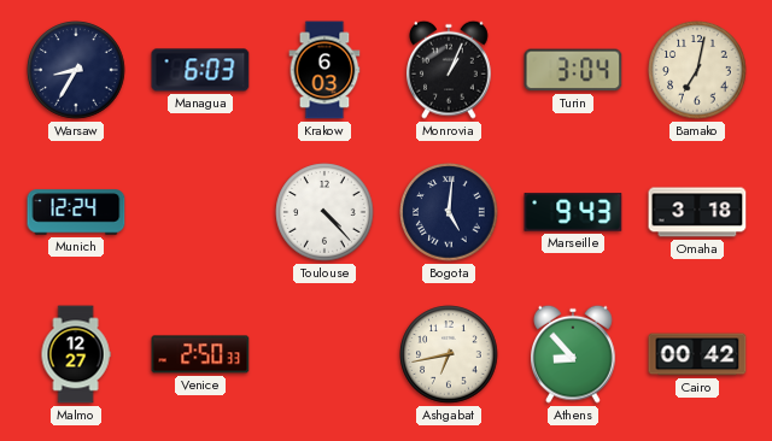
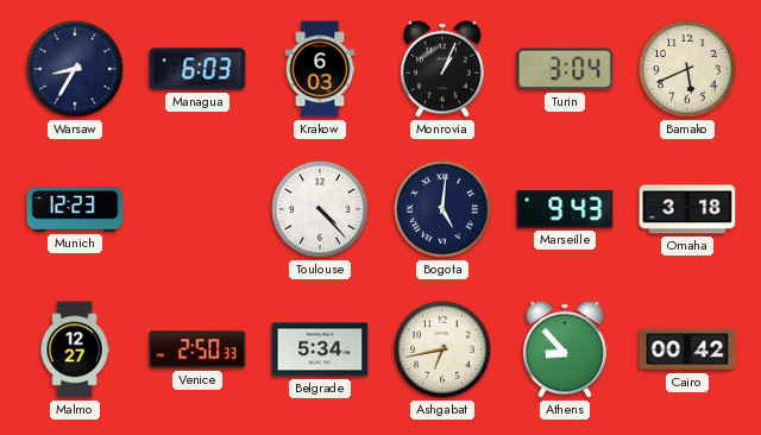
Bamako: 7:02 -> 5:41 (687, 69)
Munich: 12:24 -> 12:23 (75, 209)
Belgrade: none -> 5:34 (320, 349)
